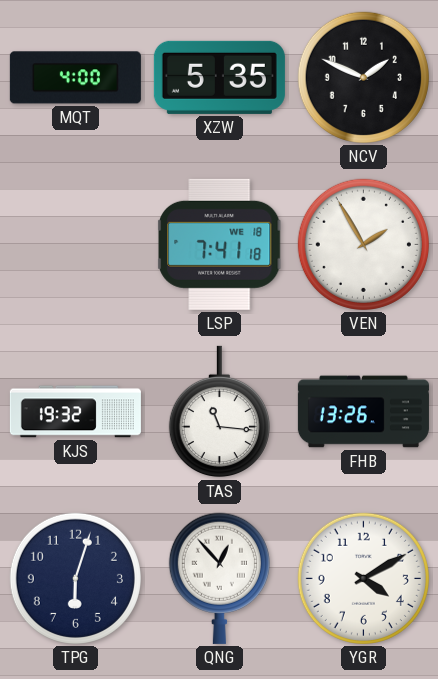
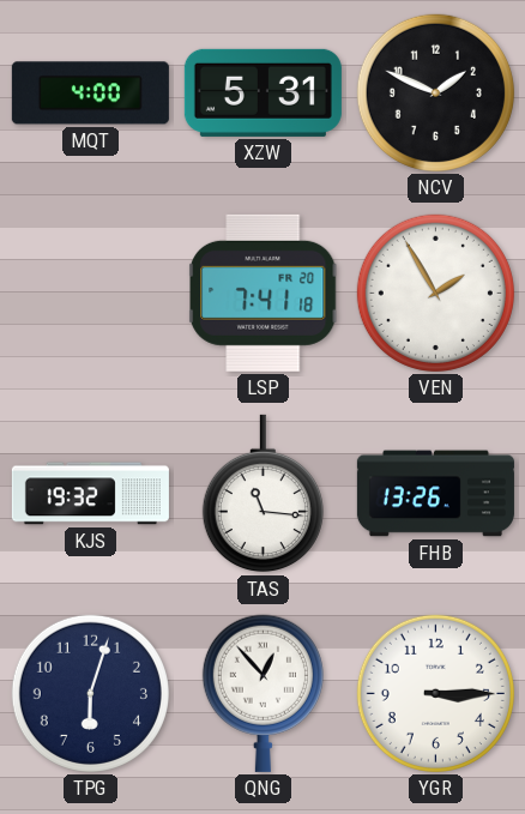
XZW: 5:35 -> 5:31 (262, 92)
LSP date: WE 18 -> FR 20 (264, 293)
YGR: 4:10 -> 3:15 (435, 693)
